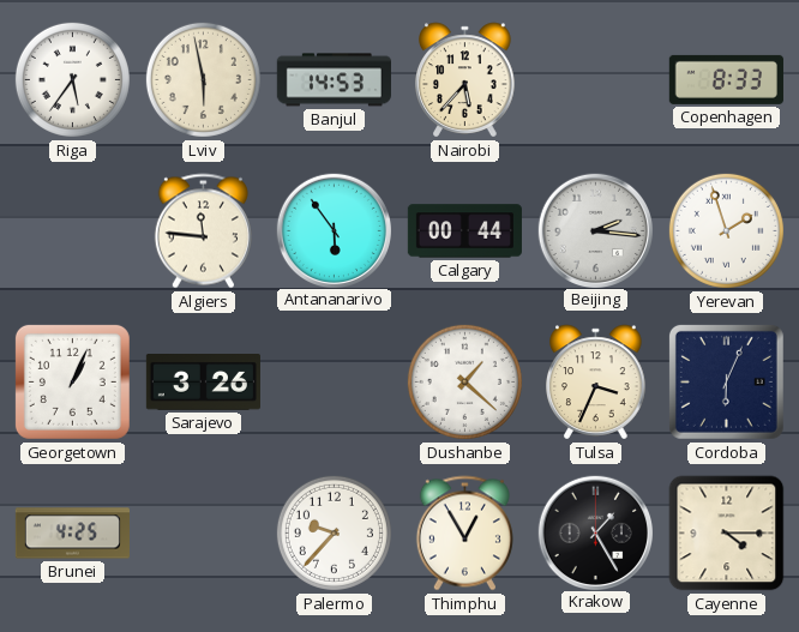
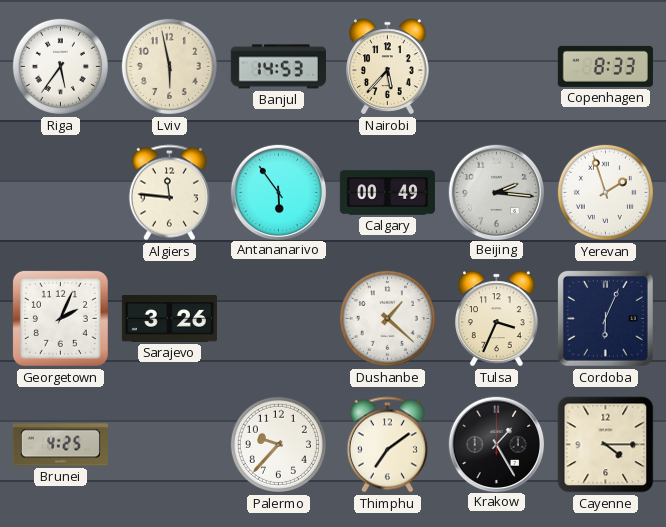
Calgary: 00:44 -> 00:49 (387, 193)
Georgetown: 1:04 -> 2:04 (60, 318)
Thimphu: 12:55 -> 7:09 (387, 445)
